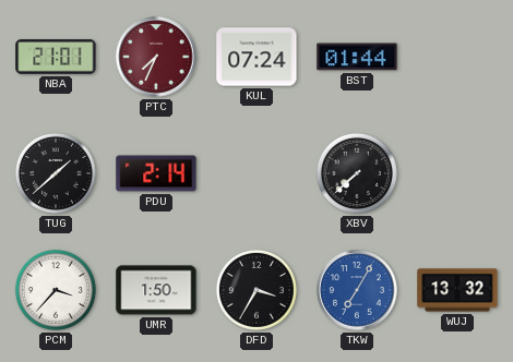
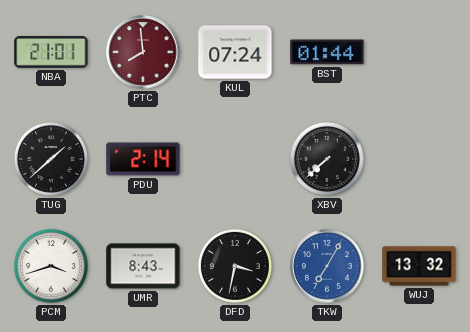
PTC: 7:34 -> 7:59 (143, 52)
PCM: 3:37 -> 3:42 (51, 266)
UMR: 1:50 -> 8:43 (143, 266)
DFD: 3:35 -> 3:32 (235, 266)
